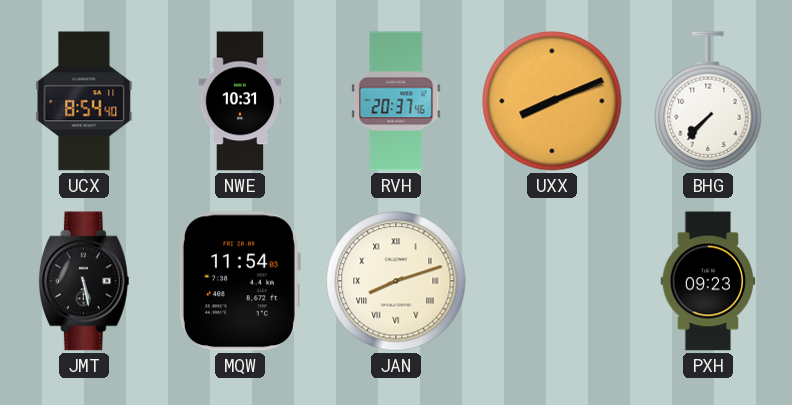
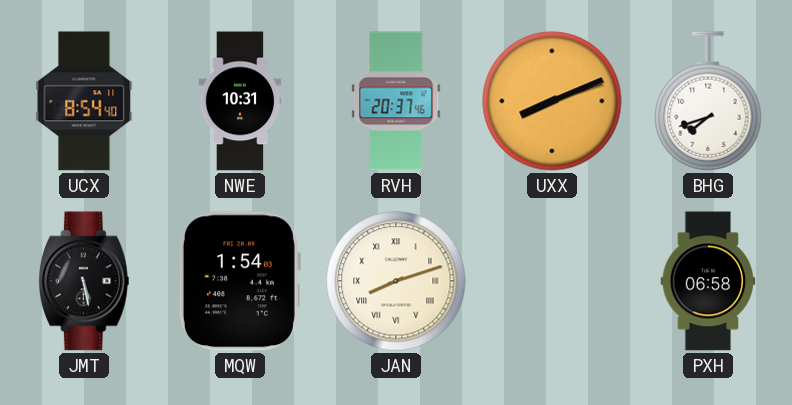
BHG: 7:37 -> 7:42 (708, 101)
MQW: 11:54 -> 1:54 (239, 281)
PXH: 09:23 -> 06:58 (708, 281)
